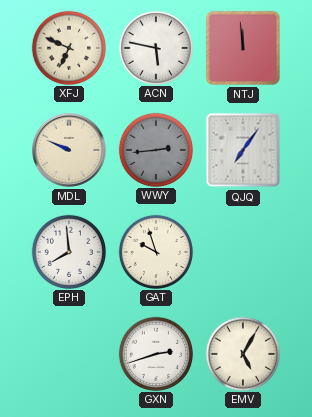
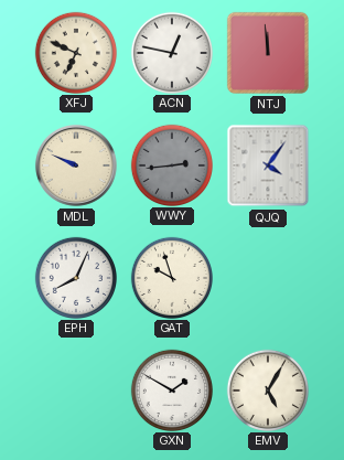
ACN: 5:47 -> 12:47 (171, 52)
QJQ: 7:06 -> 4:06 (268, 165)
EPH: 7:59 -> 8:04 (75, 277)
GXN: 2:42 -> 1:50 (171, 389)
